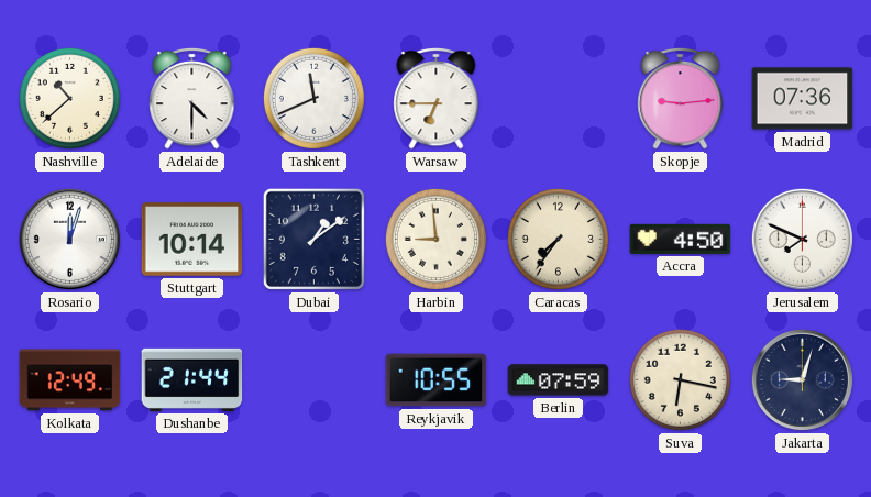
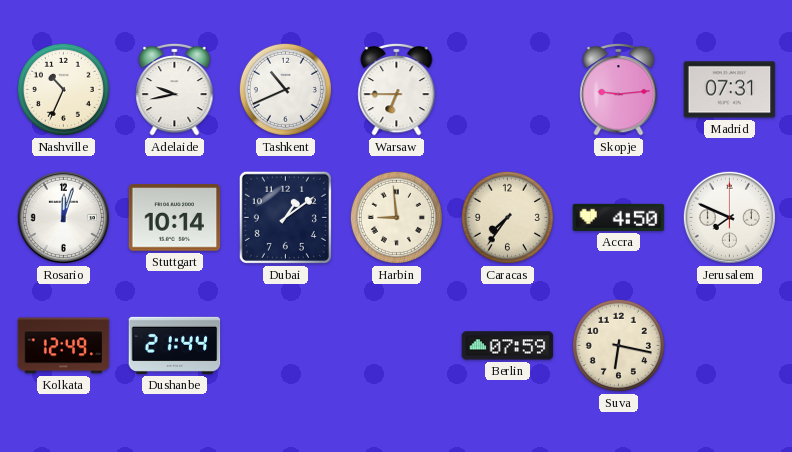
Nashville: 10:38 -> 10:34 (63, 89)
Adelaide: 4:30 -> 9:43 (175, 89)
Tashkent: 11:41 -> 10:41 (285, 89)
Madrid: 07:36 -> 07:31 (730, 90)
Reykjavik: 10:55 -> none (437, 380)
Jakarta: 9:03 -> none (802, 379)
